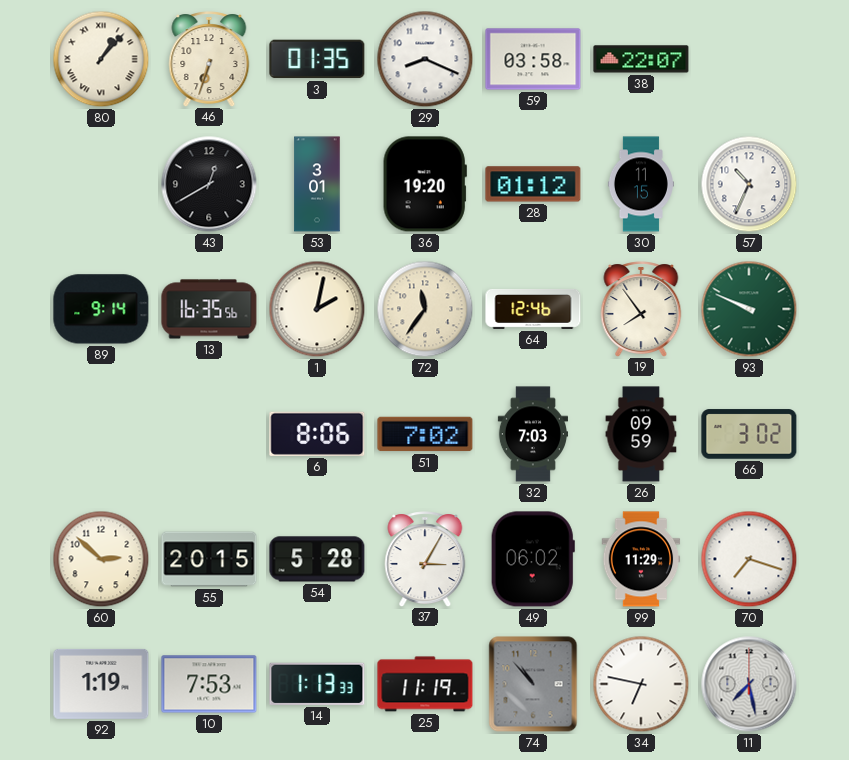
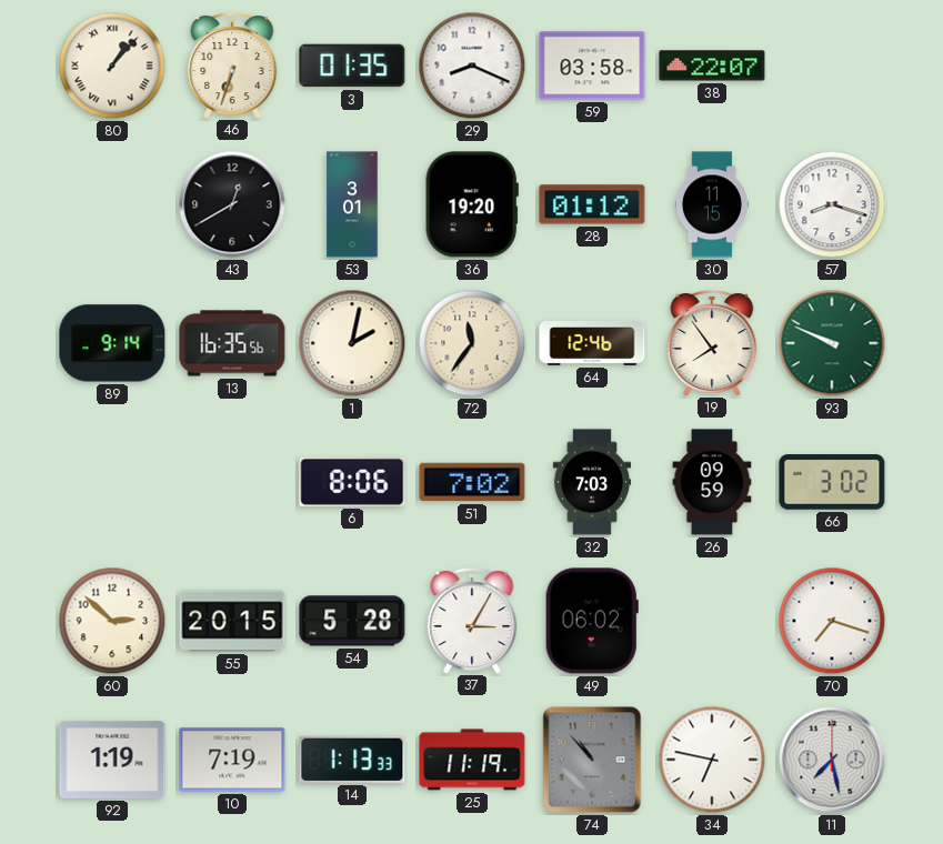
57: 10:34 -> 8:18 (832, 204)
99: 11:29 -> none (641, 559)
10: 7:53 -> 7:19 (232, 760)
